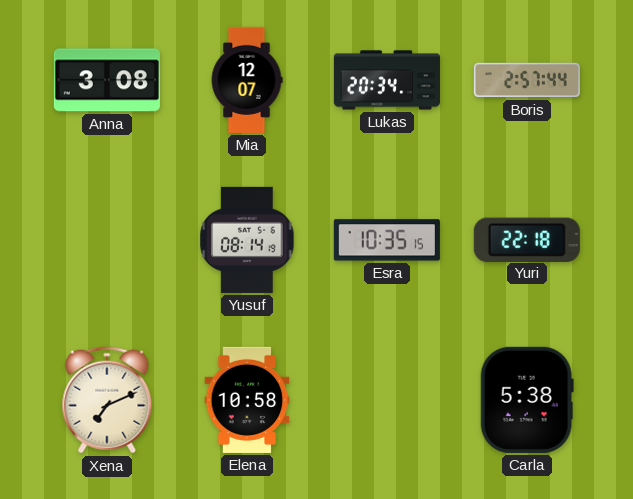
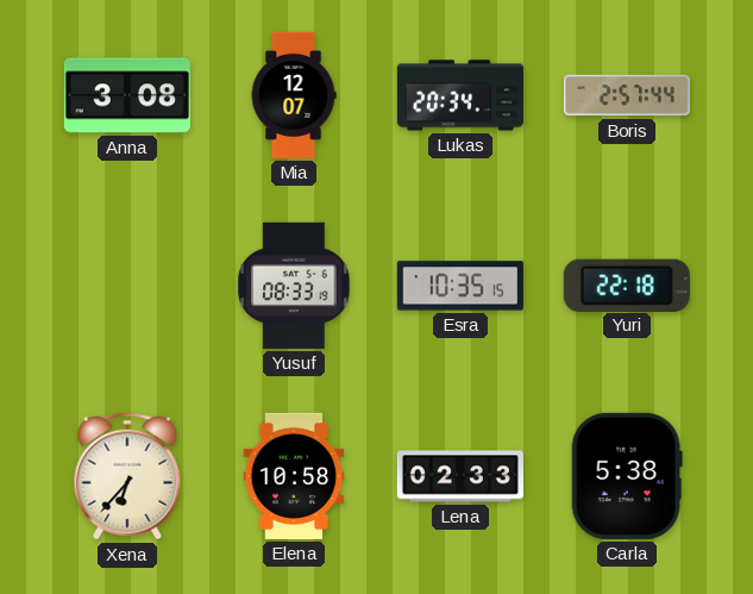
Yusuf: 08:14 -> 08:33 (294, 286)
Xena: 7:11 -> 6:37 (127, 476)
Lena: none -> 02:33 (460, 476)
